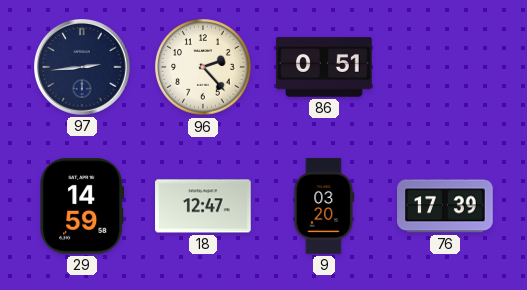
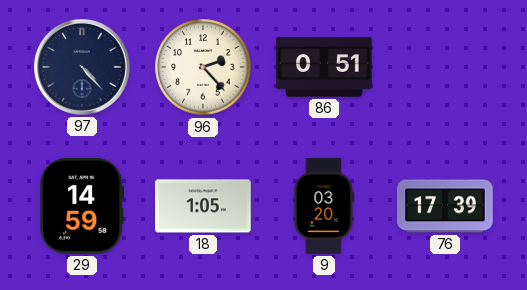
97: 2:44 -> 4:23 (83, 68)
18: 12:47 -> 1:05 (203, 206)
